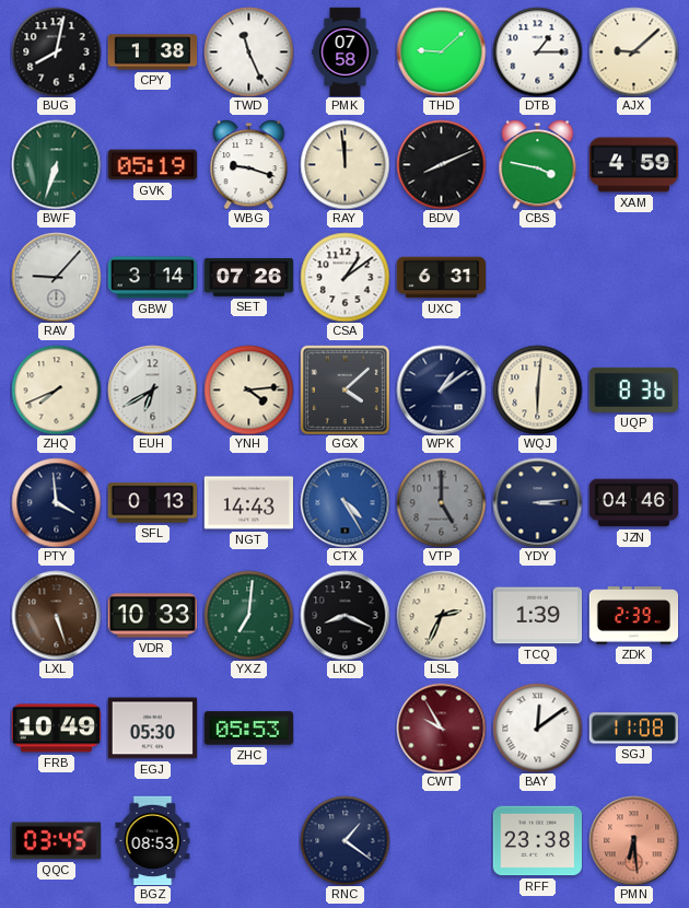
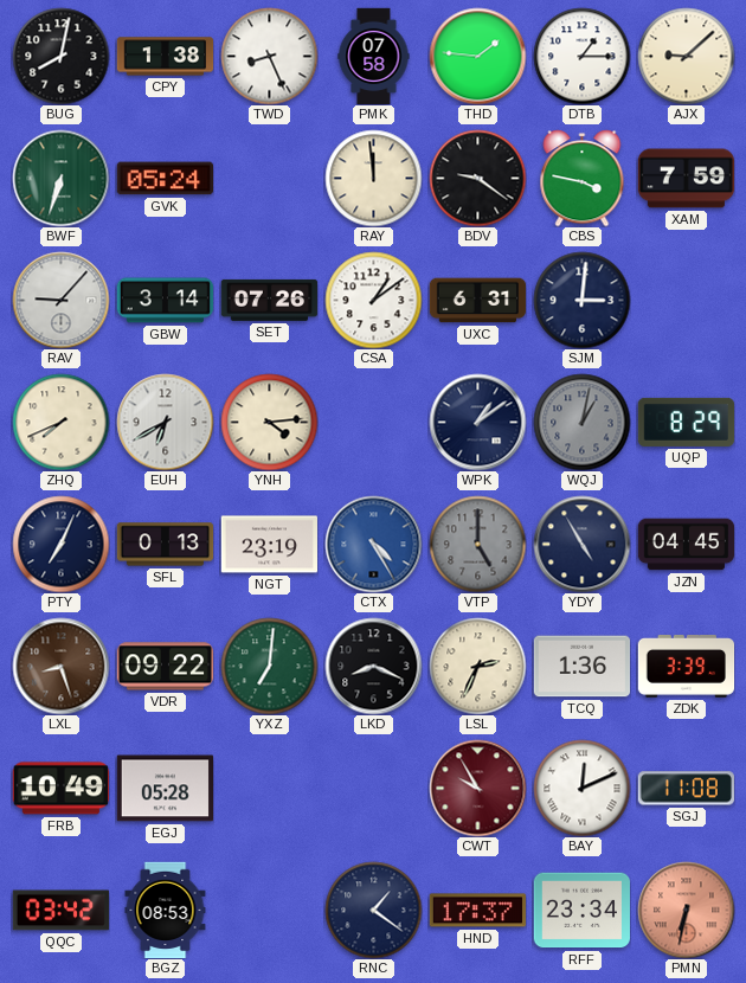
TWD: 11:26 -> 8:26 (269, 56)
THD: 9:08 -> 1:46 (477, 56)
GVK: 05:19 -> 05:24 (165, 179)
WBG: 9:18 -> none (249, 164)
BDV: 8:11 -> 9:21 (477, 178)
XAM: 4:59 -> 7:59 (686, 179)
SJM: none -> 3:01 (581, 300)
GGX: 4:08 -> none (344, 389)
WQJ: 6:01 -> 1:02 (581, 422)
WQJ dial: cream -> grey (581, 422)
UQP: 8:36 -> 8:29 (686, 422)
PTY: 3:59 -> 7:04 (60, 544)
NGT: 14:43 -> 23:19 (269, 545)
YDY: 3:14 -> 4:55 (581, 544)
JZN: 04:46 -> 04:45 (686, 545)
LXL: 5:27 -> 8:27 (60, 666)
VDR: 10:33 -> 09:22 (165, 667)
TCQ: 1:39 -> 1:36 (581, 667)
ZDK: 2:39 -> 3:39 (686, 667)
EGJ: 05:30 -> 05:28 (165, 789)
ZHC: 05:53 -> none (248, 729)
BAY: 12:09 -> 12:11 (581, 788)
QQC: 03:45 -> 03:42 (60, 911)
HND: none -> 17:37 (477, 911)
RFF: 23:38 -> 23:34 (581, 911)
PMN: 6:29 -> 6:32 (686, 910)
